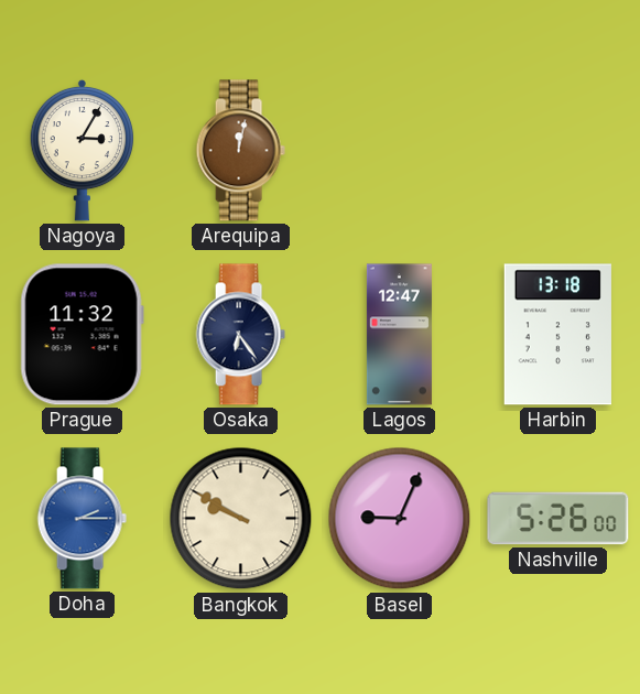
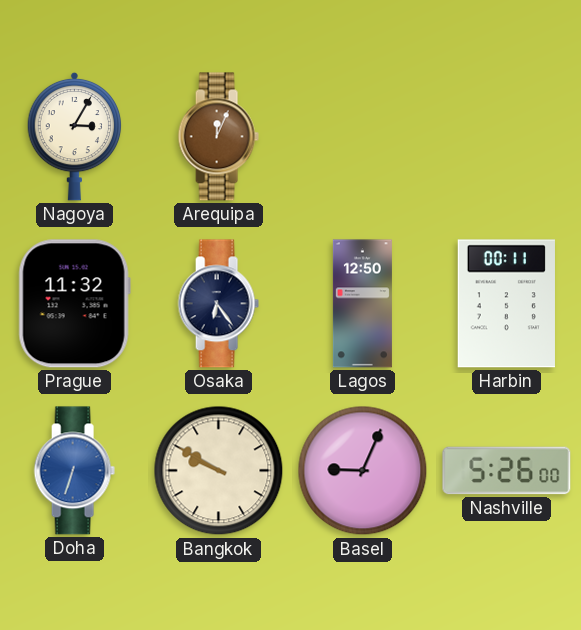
Arequipa: 12:02 -> 12:04 (218, 137)
Lagos: 12:47 -> 12:50 (362, 304)
Harbin: 13:18 -> 00:11 (506, 304)
Doha: 2:15 -> 6:33 (74, 471)
